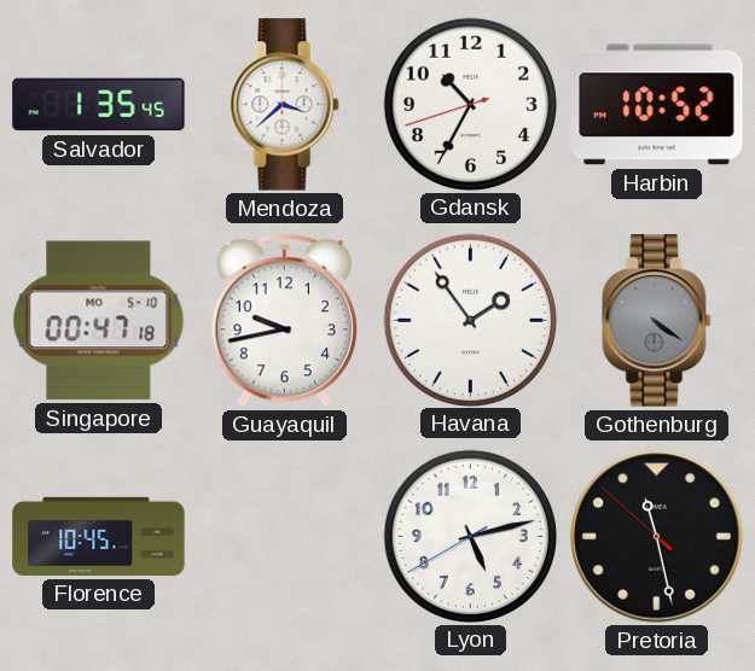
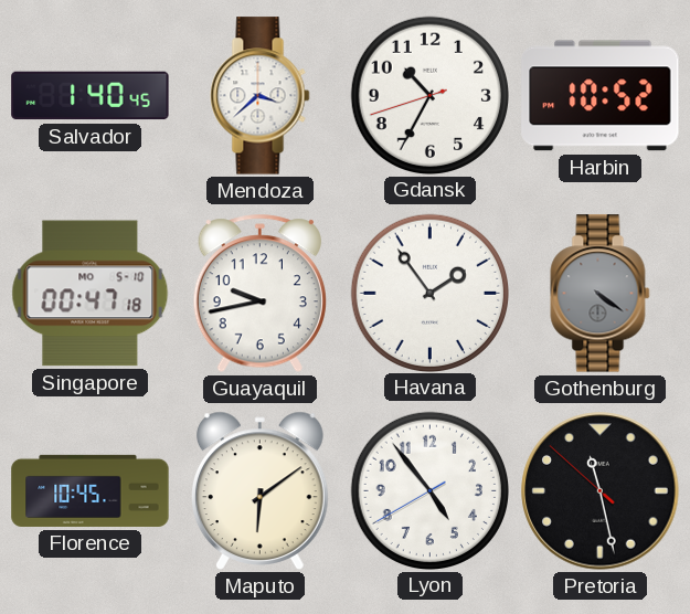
Salvador: 1:35 -> 1:40 (91, 96)
Maputo: none -> 6:09 (259, 490)
Lyon: 5:12 -> 4:53 (429, 490)
